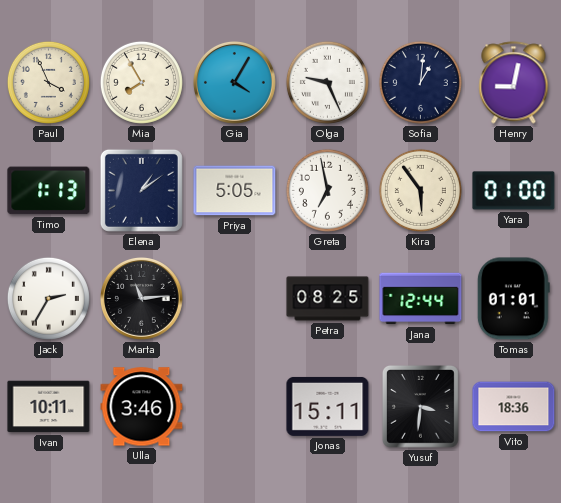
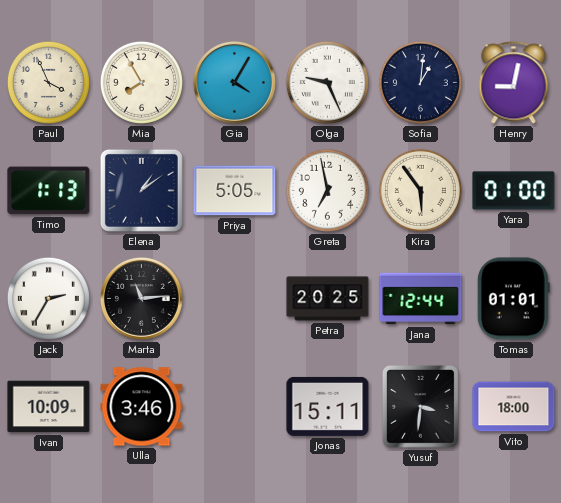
Petra: 08:25 -> 20:25 (328, 299)
Ivan: 10:11 -> 10:09 (49, 407)
Vito: 18:36 -> 18:00 (514, 407)
